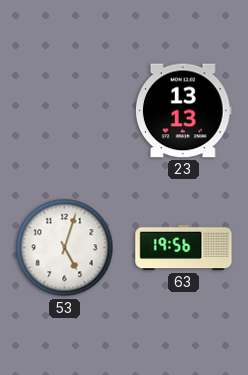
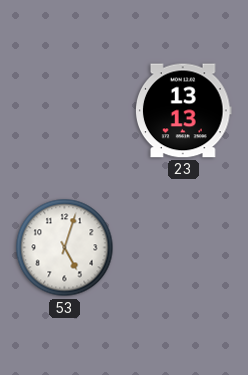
63: 19:56 -> none (184, 248)
